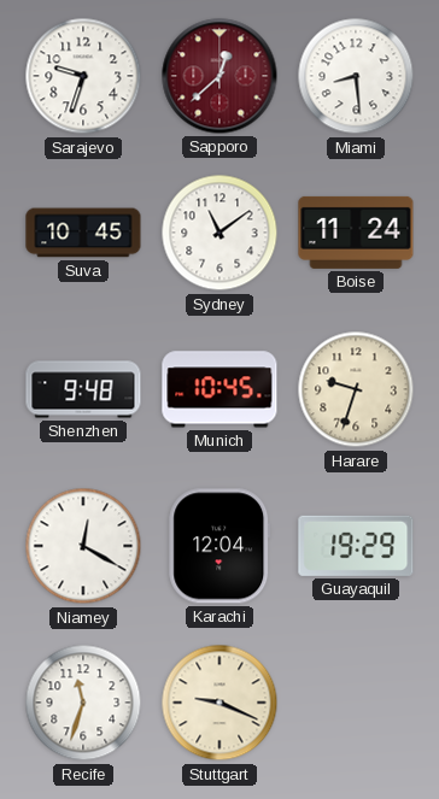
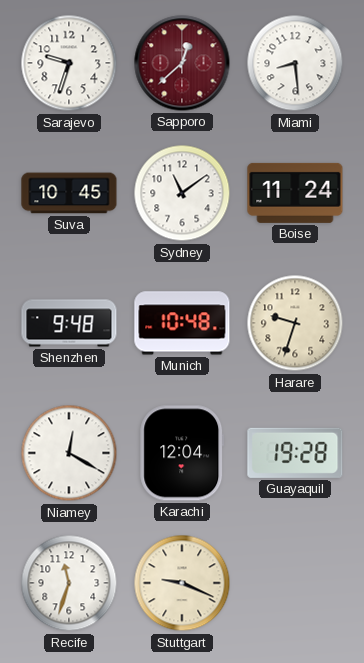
Munich: 10:45 -> 10:48 (182, 323)
Guayaquil: 19:29 -> 19:28 (295, 453)
